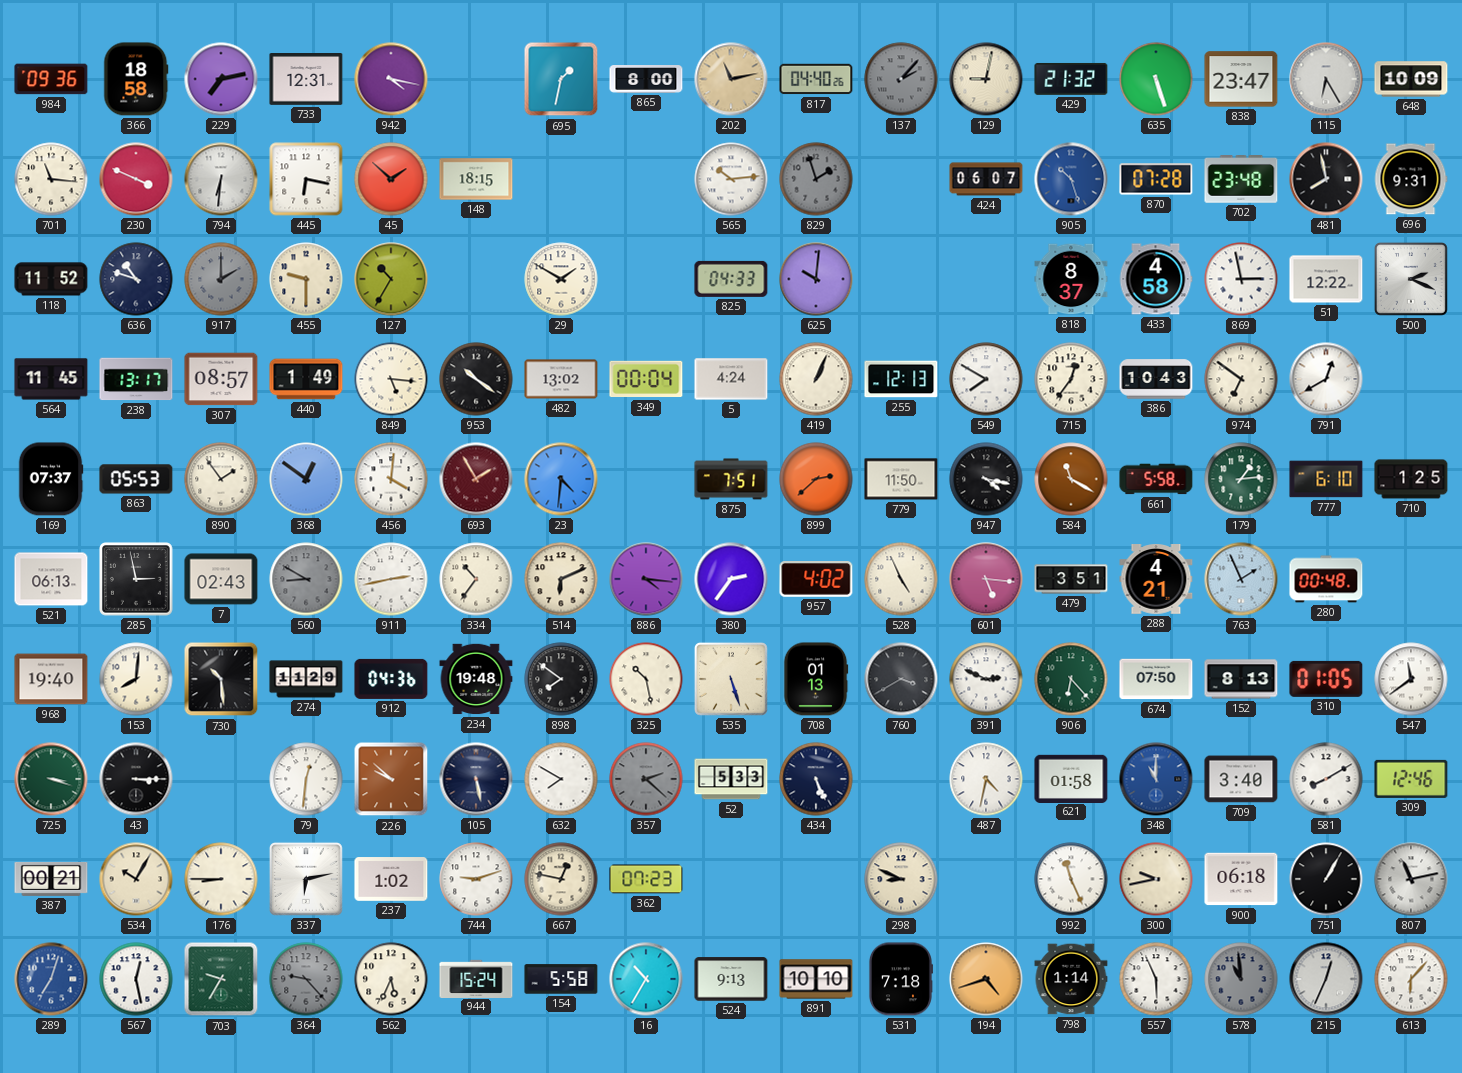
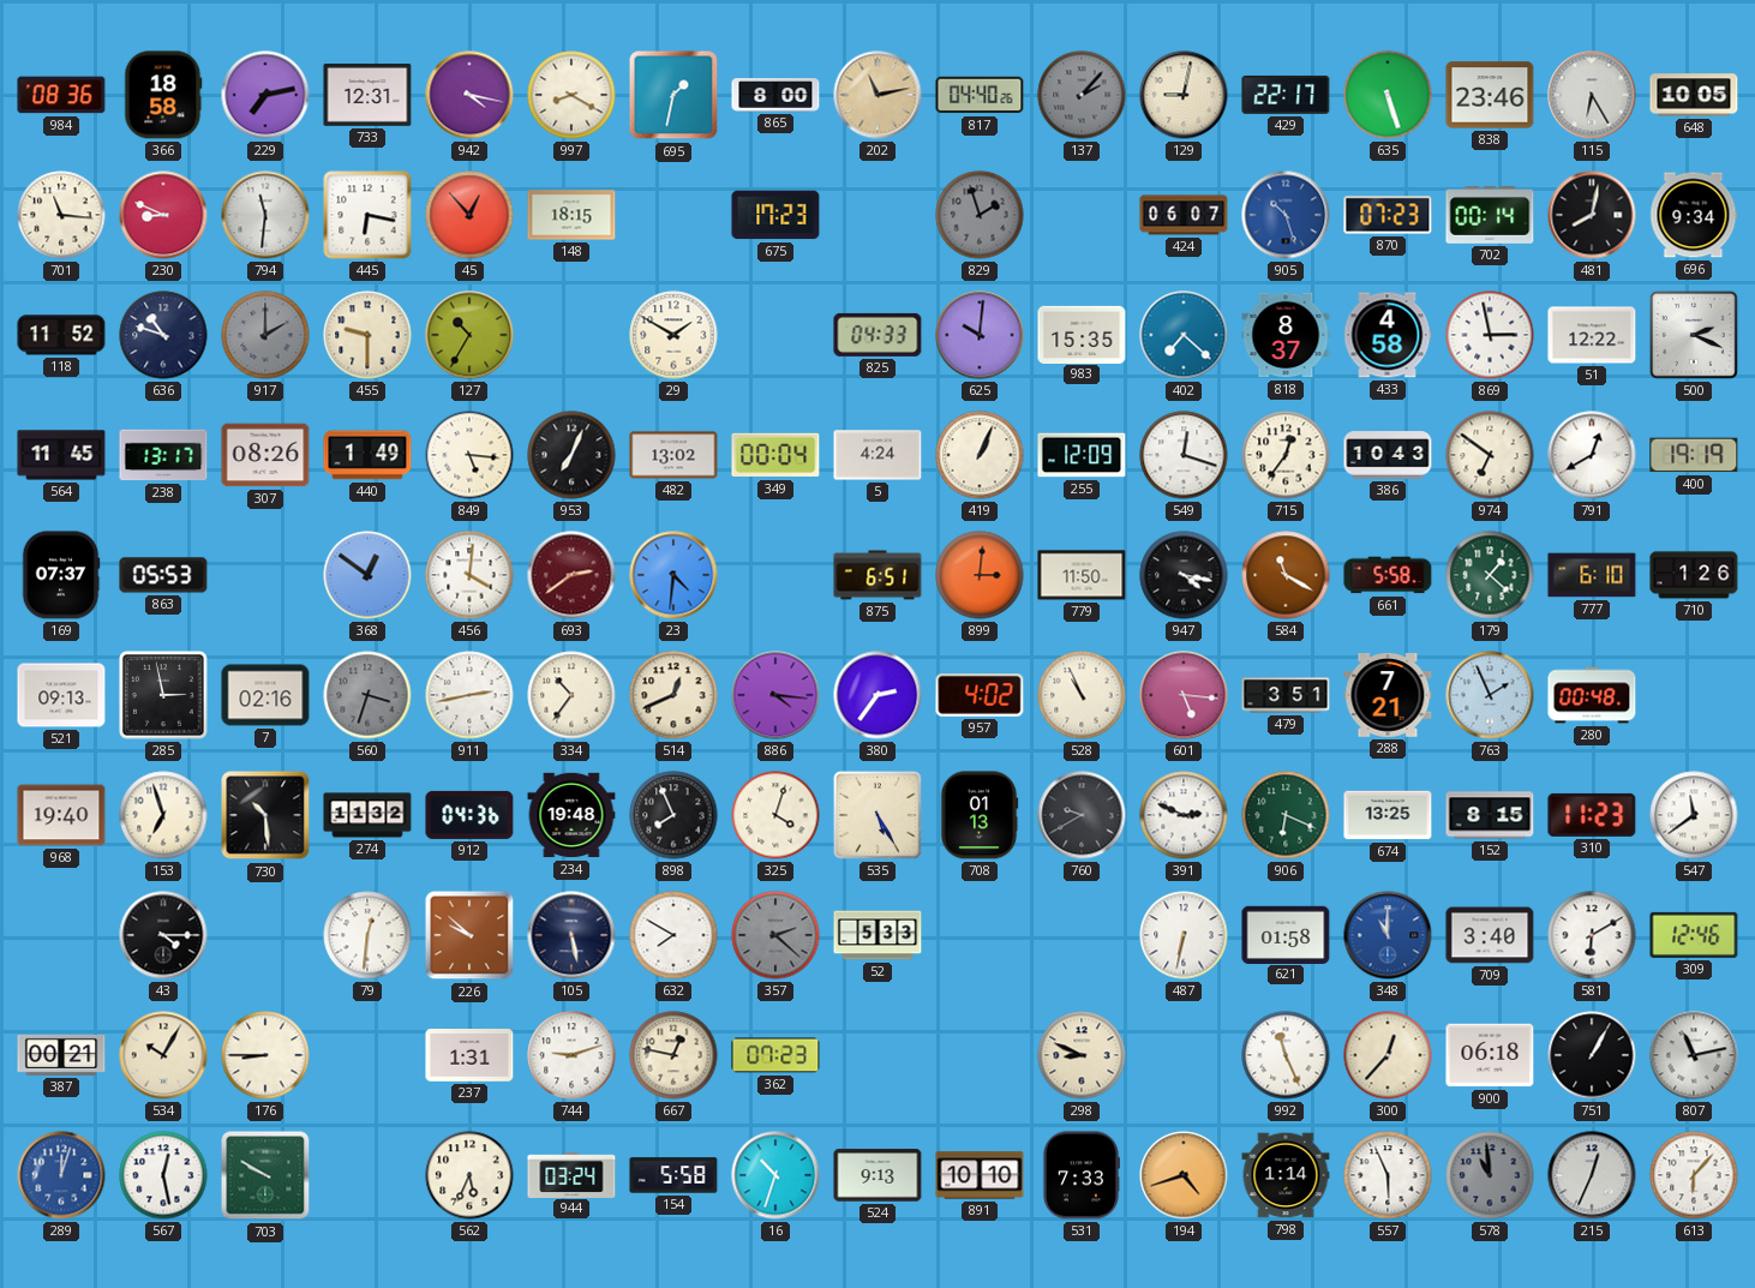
984: 09:36 -> 08:36 (61, 95)
997: none -> 8:20 (571, 95)
429: 21:32 -> 22:17 (1286, 95)
838: 23:47 -> 23:46 (1490, 95)
648: 10:09 -> 10:05 (1694, 95)
230: 3:49 -> 8:49 (163, 215)
794: 6:31 -> 11:31 (265, 215)
45: 1:52 -> 12:53 (469, 215)
675: none -> 17:23 (775, 215)
565: 10:14 -> none (731, 179)
870: 07:28 -> 07:23 (1388, 215)
702: 23:48 -> 00:14 (1490, 216)
481: 7:58 -> 8:02 (1592, 215)
696: 9:31 -> 9:34 (1694, 215)
983: none -> 15:35 (1082, 334)
402: none -> 7:22 (1184, 335)
307: 08:57 -> 08:26 (265, 455)
953: 10:21 -> 7:04 (571, 455)
255: 12:13 -> 12:09 (1082, 455)
549: 7:50 -> 12:18 (1184, 455)
400: none -> 19:19 (1694, 455)
890: 1:54 -> none (221, 479)
693: 1:55 -> 2:39 (571, 575)
875: 7:51 -> 6:51 (877, 575)
899: 2:38 -> 3:01 (980, 575)
179: 1:14 -> 1:22 (1490, 575)
710: 1:25 -> 1:26 (1694, 575)
521: 06:13 -> 09:13 (61, 695)
7: 02:43 -> 02:16 (265, 695)
560: 8:50 -> 3:33 (367, 695)
514: 6:11 -> 12:41 (673, 695)
528: 4:56 -> 10:56 (1082, 695)
288: 4:21 -> 7:21 (1388, 696)
153: 8:01 -> 6:57 (163, 815)
274: 11:29 -> 11:32 (367, 815)
898: 7:51 -> 7:56 (673, 815)
325: 10:28 -> 4:03 (775, 815)
535: 5:27 -> 5:25 (877, 815)
760: 3:40 -> 9:40 (1082, 815)
906: 6:23 -> 6:19 (1286, 815)
674: 07:50 -> 13:25 (1388, 815)
152: 8:13 -> 8:15 (1490, 815)
310: 01:05 -> 11:23 (1592, 815)
725: 3:18 -> none (51, 779)
43: 3:15 -> 4:15 (163, 935)
434: 5:26 -> none (816, 779)
487: 4:32 -> 6:32 (1184, 935)
581: 8:10 -> 6:10 (1592, 935)
337: 6:13 -> none (306, 879)
237: 1:02 -> 1:31 (469, 1055)
300: 9:43 -> 12:37 (1388, 1055)
289: 7:03 -> 12:03 (61, 1175)
703: 9:35 -> 9:50 (265, 1175)
364: 9:23 -> none (306, 979)
944: 15:24 -> 03:24 (571, 1174)
16: 10:35 -> 10:33 (775, 1175)
531: 7:18 -> 7:33 (1080, 1175)
